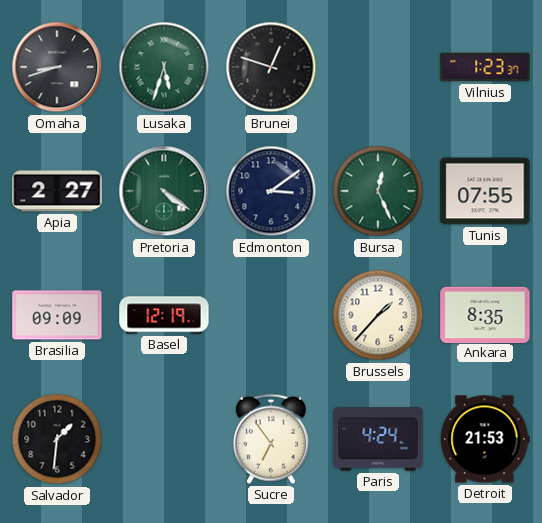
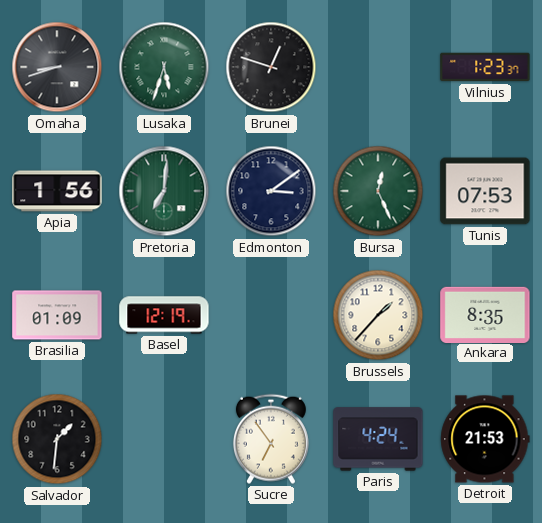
Apia: 2:27 -> 1:56 (57, 191)
Pretoria: 4:21 -> 7:01 (164, 191)
Tunis: 07:55 -> 07:53 (485, 191)
Brasilia: 09:09 -> 01:09 (57, 315)
